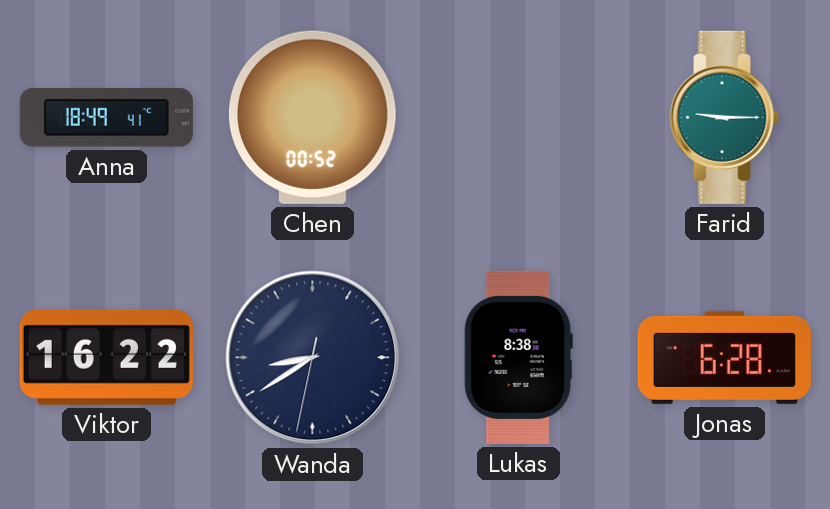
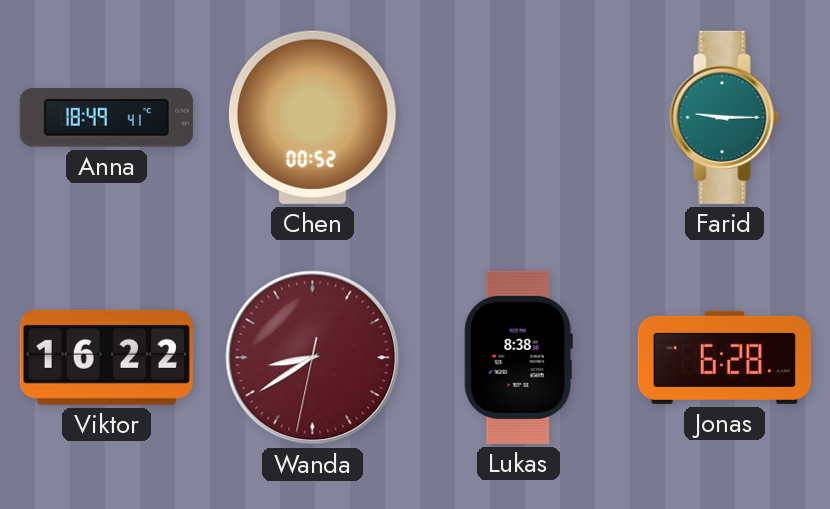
Wanda dial: navy -> burgundy (313, 358)
